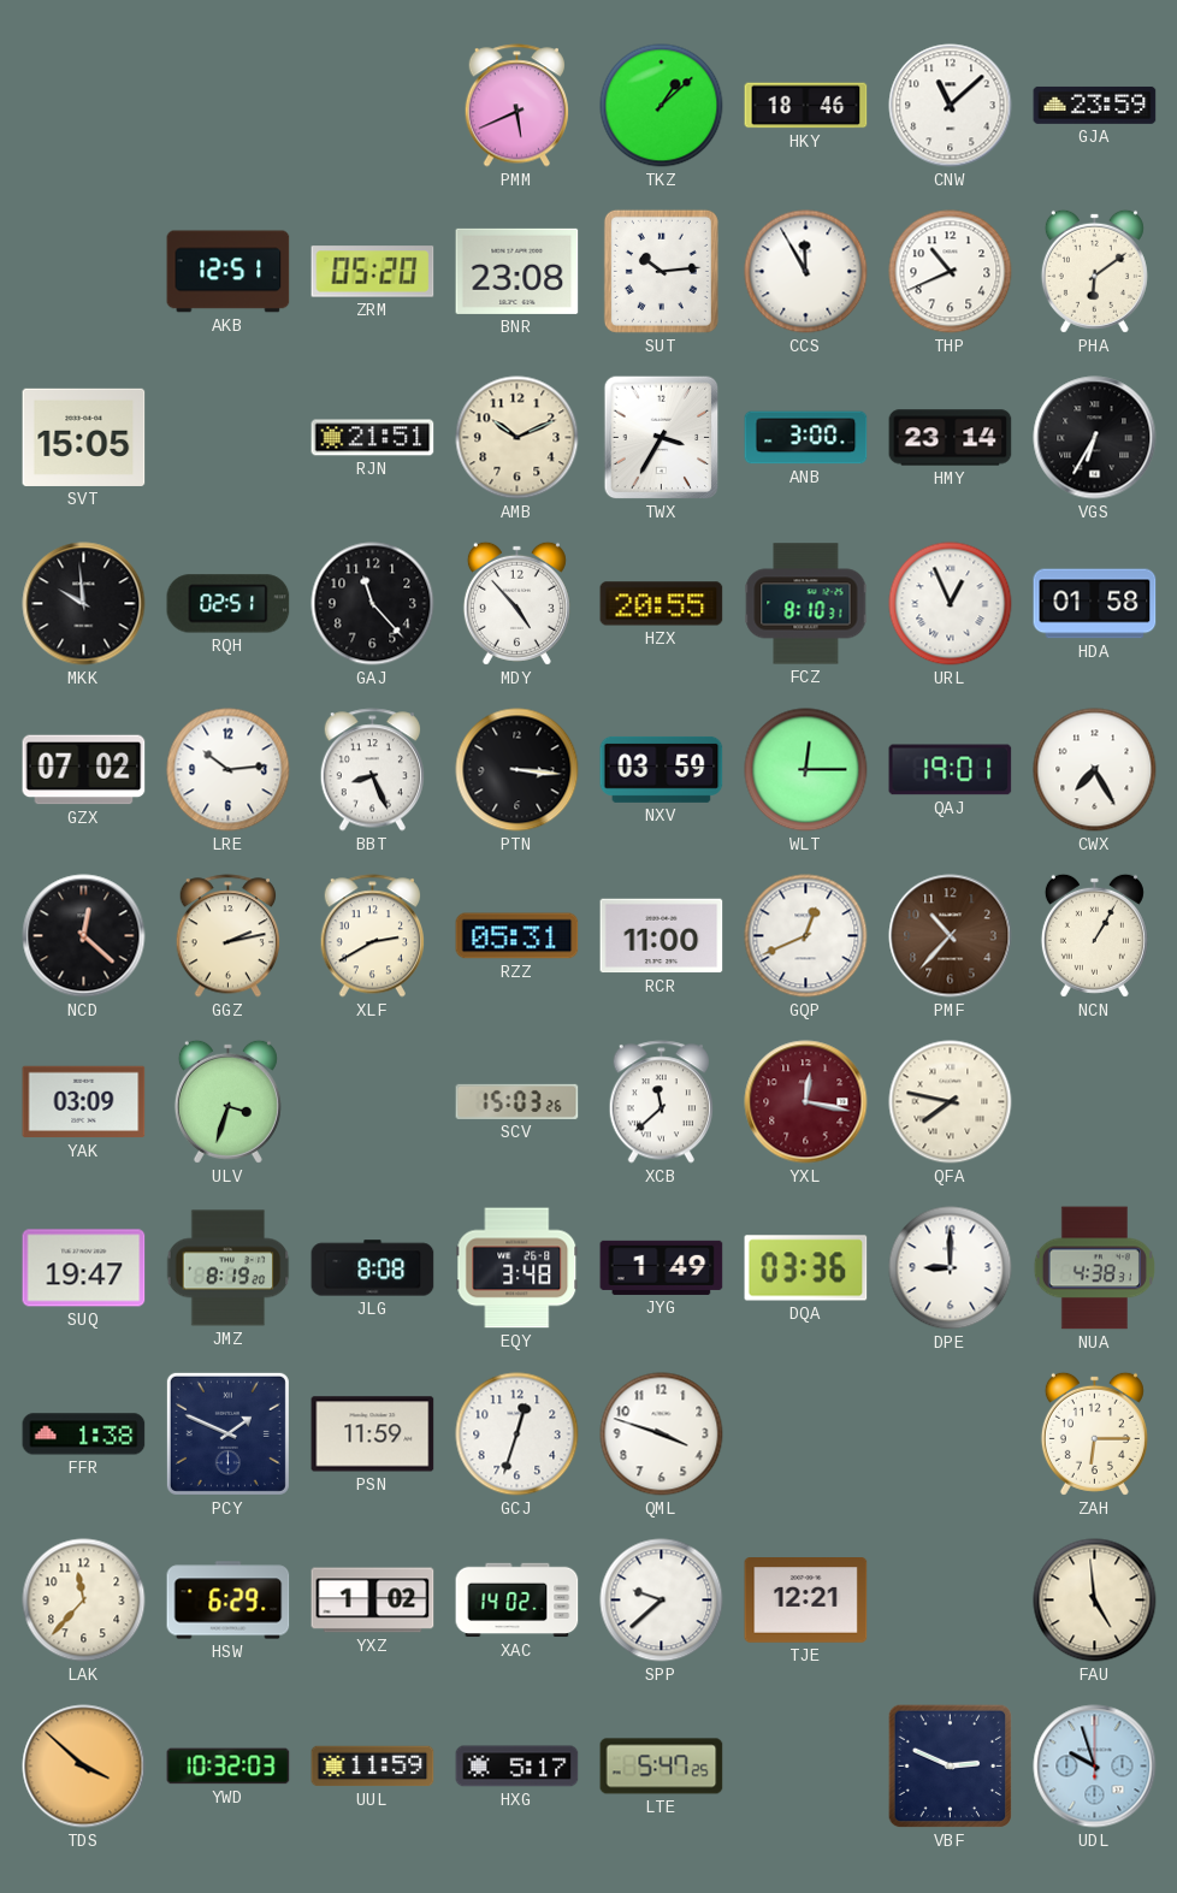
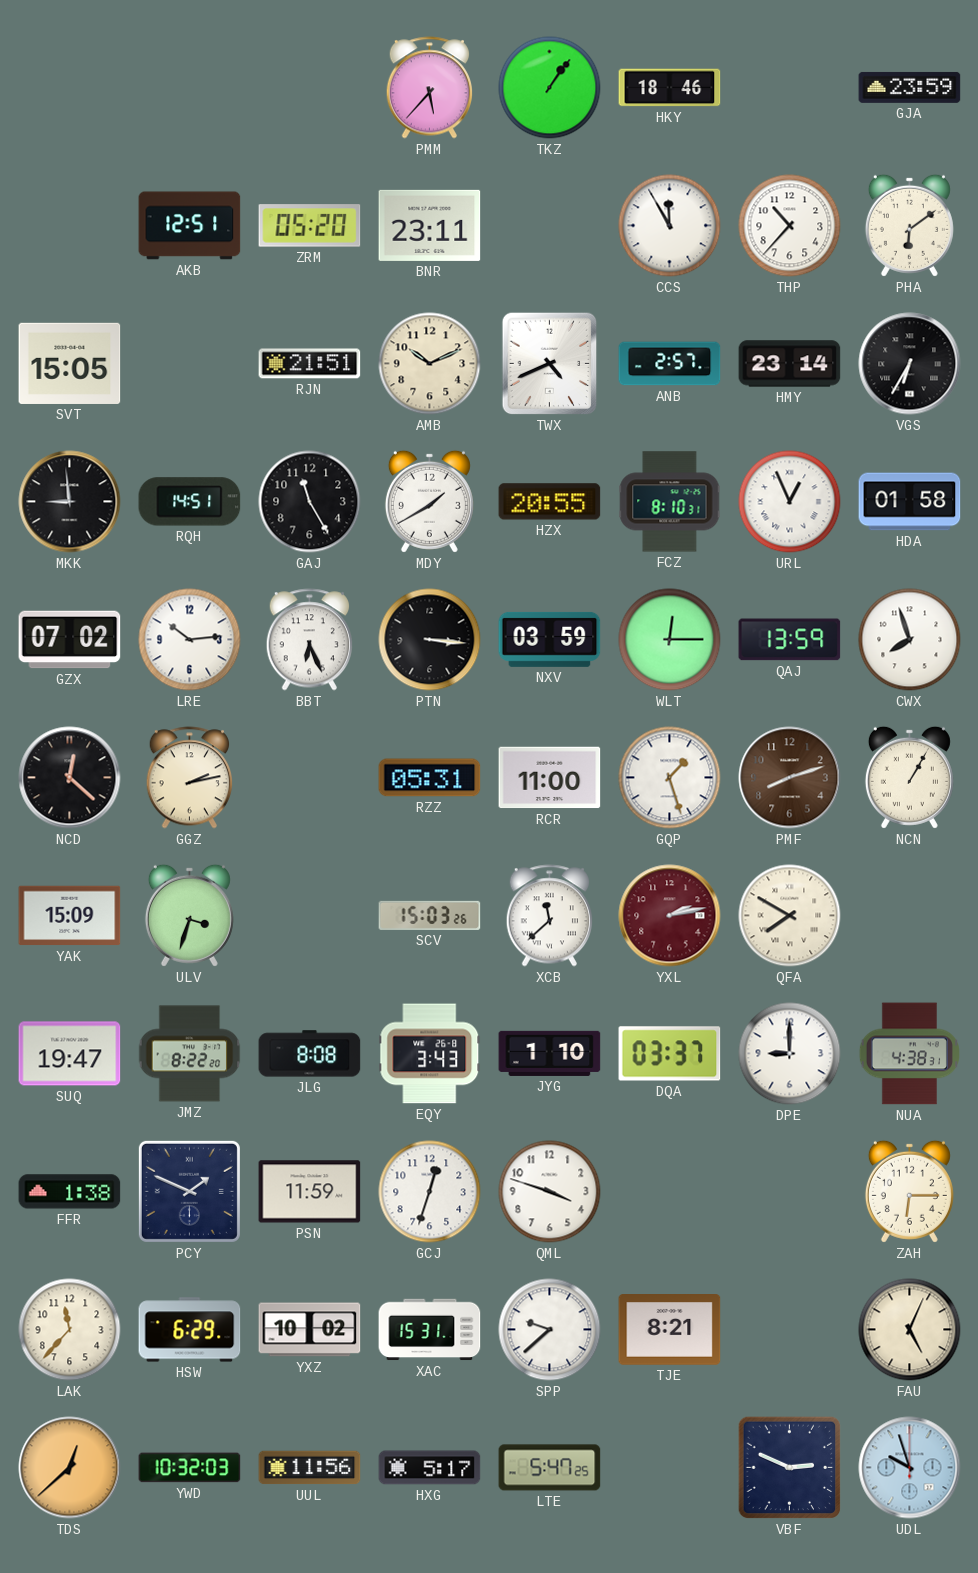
PMM: 5:41 -> 5:37 (429, 88)
TKZ: 1:08 -> 1:06 (550, 88)
CNW: 11:08 -> none (951, 106)
BNR: 23:08 -> 23:11 (430, 225)
SUT: 10:14 -> none (661, 271)
THP: 10:41 -> 10:37 (790, 226)
TWX: 3:35 -> 4:41 (550, 364)
ANB: 3:00 -> 2:57 (670, 364)
MKK: 9:59 -> 8:59 (70, 502)
RQH: 02:51 -> 14:51 (190, 502)
GAJ: 11:23 -> 11:25 (310, 502)
MDY: 4:53 -> 1:40 (429, 501)
BBT: 8:26 -> 6:26 (309, 640)
QAJ: 19:01 -> 13:59 (790, 640)
CWX: 7:25 -> 7:57 (910, 640)
XLF: 2:40 -> none (372, 936)
GQP: 12:41 -> 1:27 (670, 778)
PMF: 10:37 -> 8:12 (790, 778)
YAK: 03:09 -> 15:09 (70, 916)
YXL: 12:17 -> 2:13 (670, 916)
QFA: 7:47 -> 7:50 (790, 916)
JMZ: 8:19 -> 8:22 (190, 1054)
EQY: 3:48 -> 3:43 (430, 1054)
JYG: 1:49 -> 1:10 (550, 1053)
DQA: 03:36 -> 03:37 (670, 1054)
YXZ: 1:02 -> 10:02 (310, 1330)
XAC: 14:02 -> 15:31 (430, 1330)
TJE: 12:21 -> 8:21 (670, 1330)
FAU: 4:59 -> 5:04 (910, 1330)
TDS: 3:52 -> 12:38 (70, 1468)
UUL: 11:59 -> 11:56 (310, 1468)
